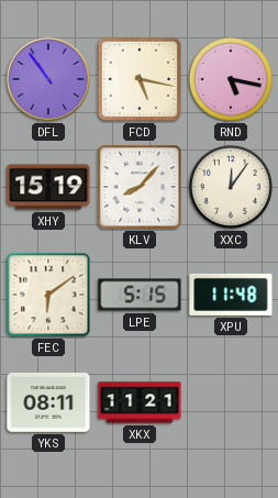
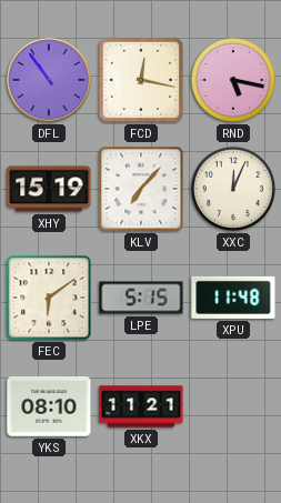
FCD: 5:17 -> 12:17 (141, 80)
KLV: 8:07 -> 7:07 (141, 189)
XXC: 12:06 -> 12:04 (233, 189)
YKS: 08:11 -> 08:10 (49, 408)
